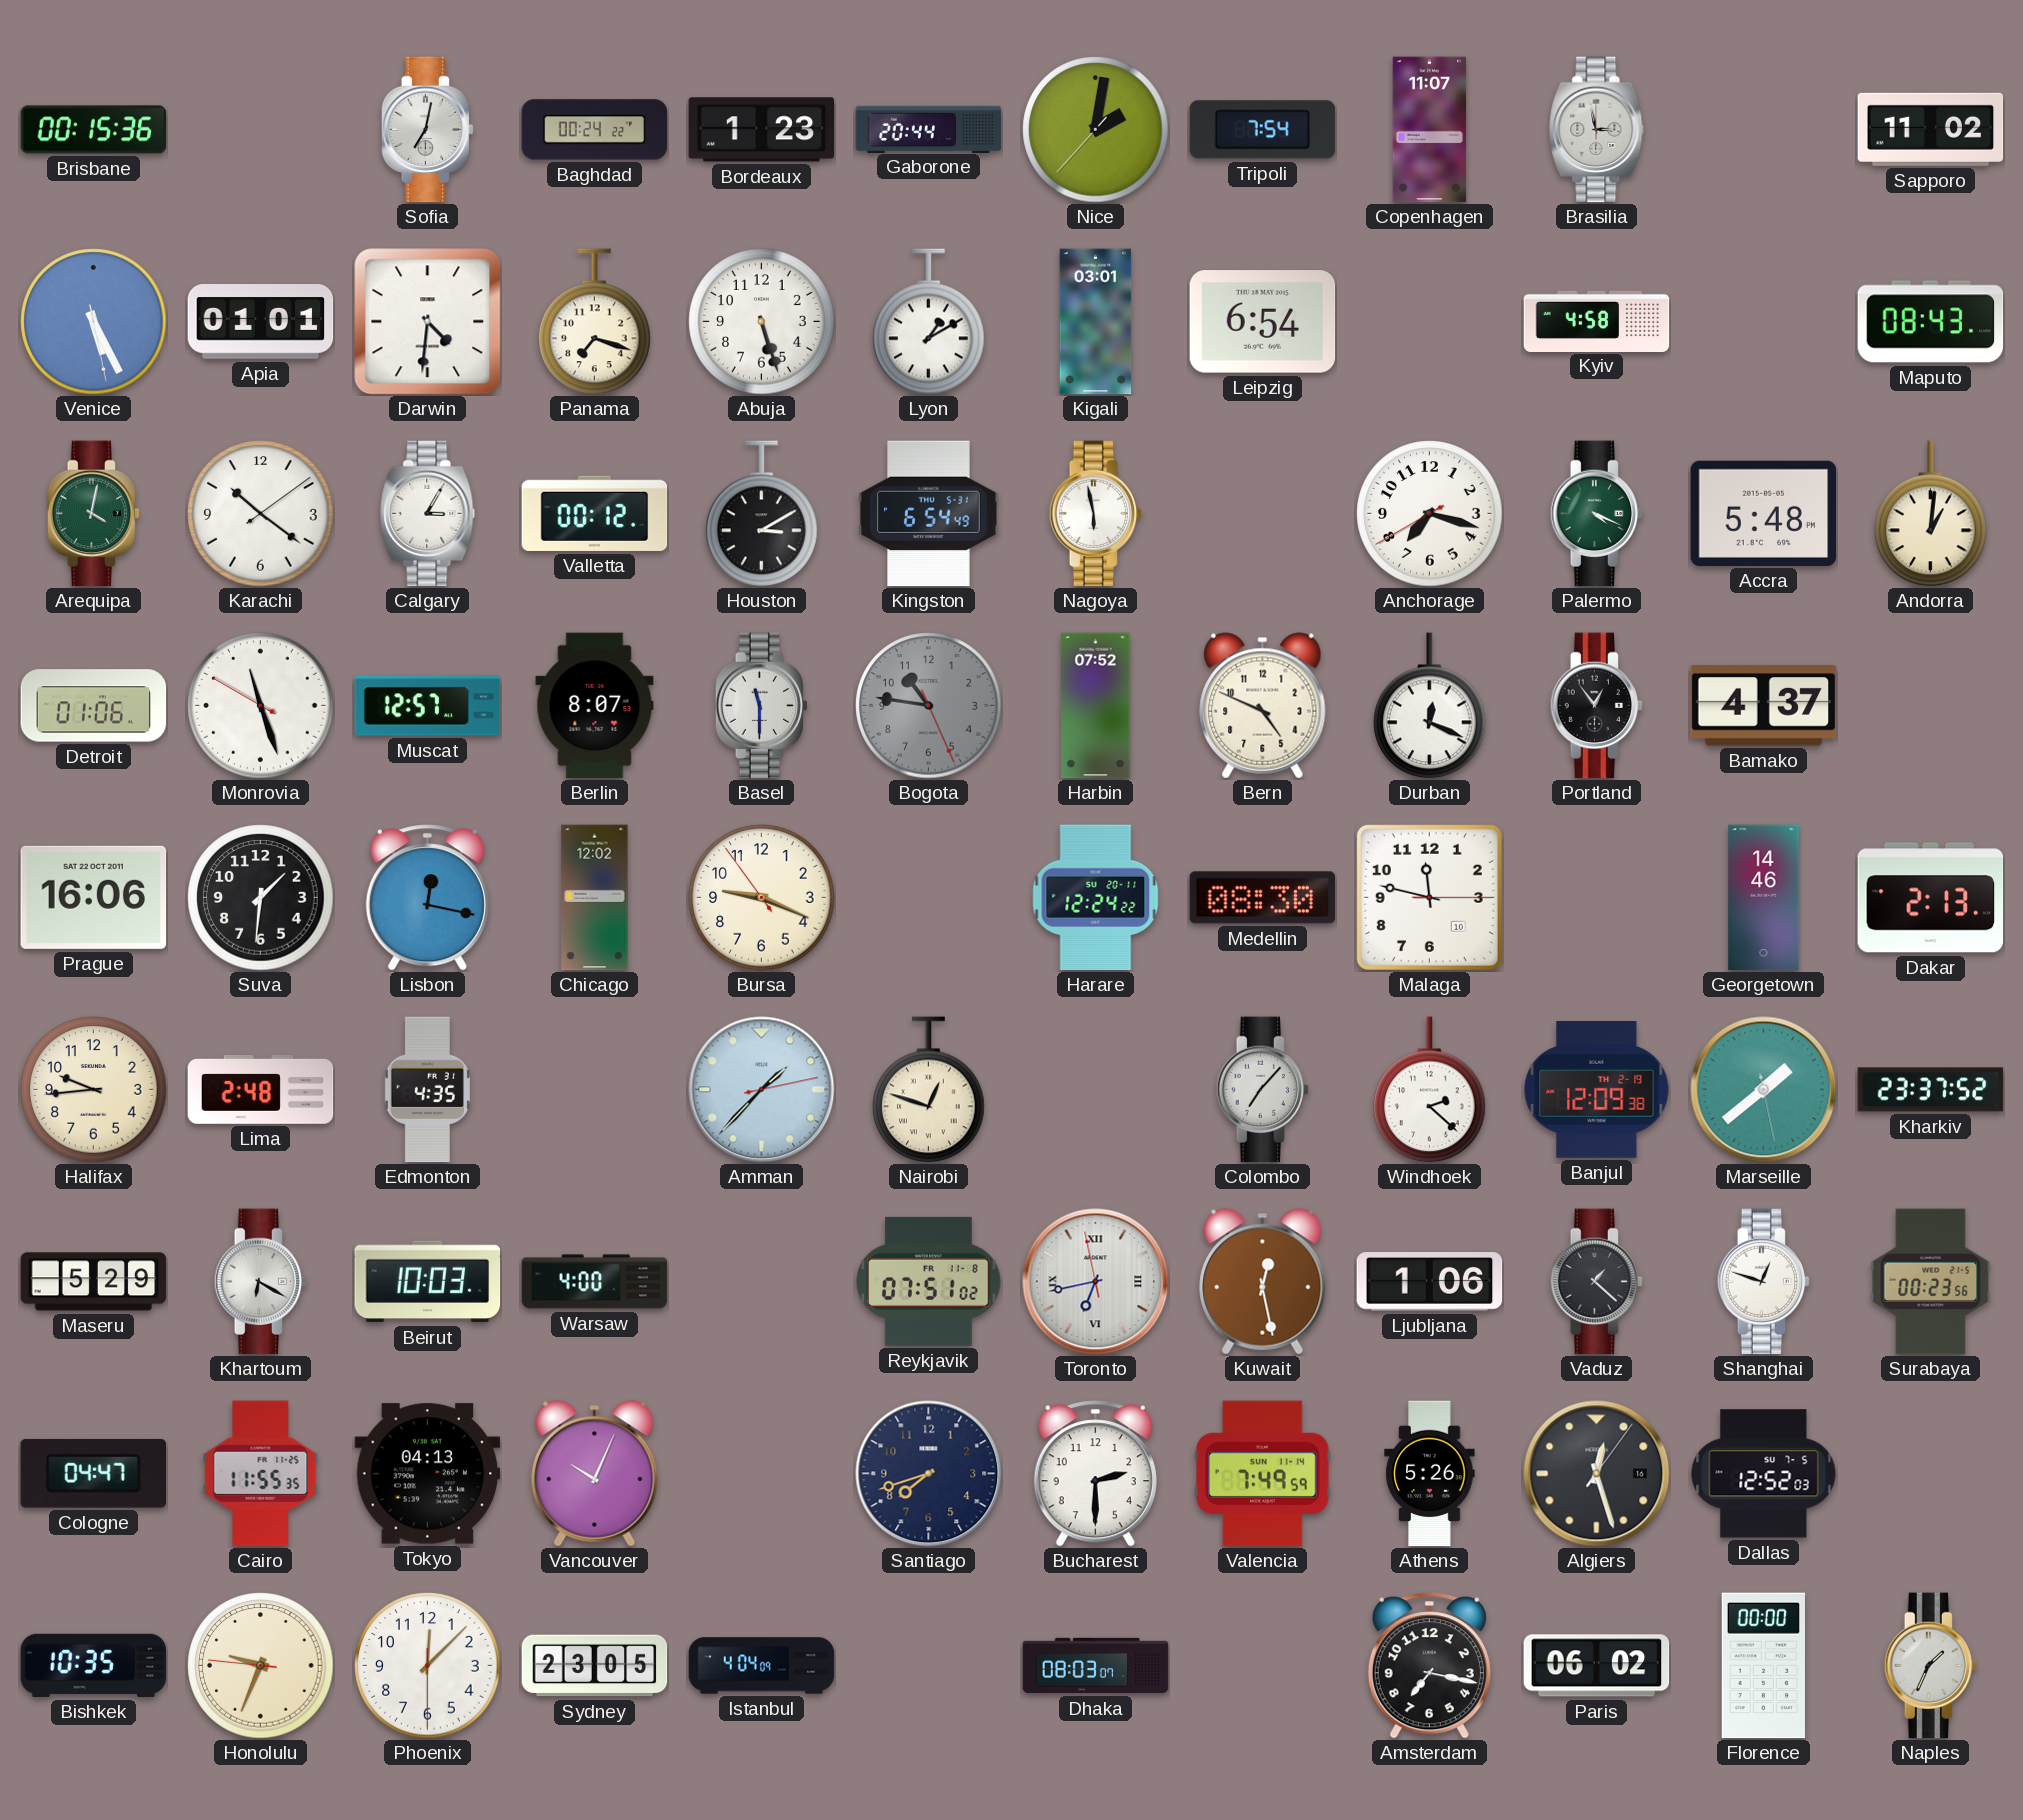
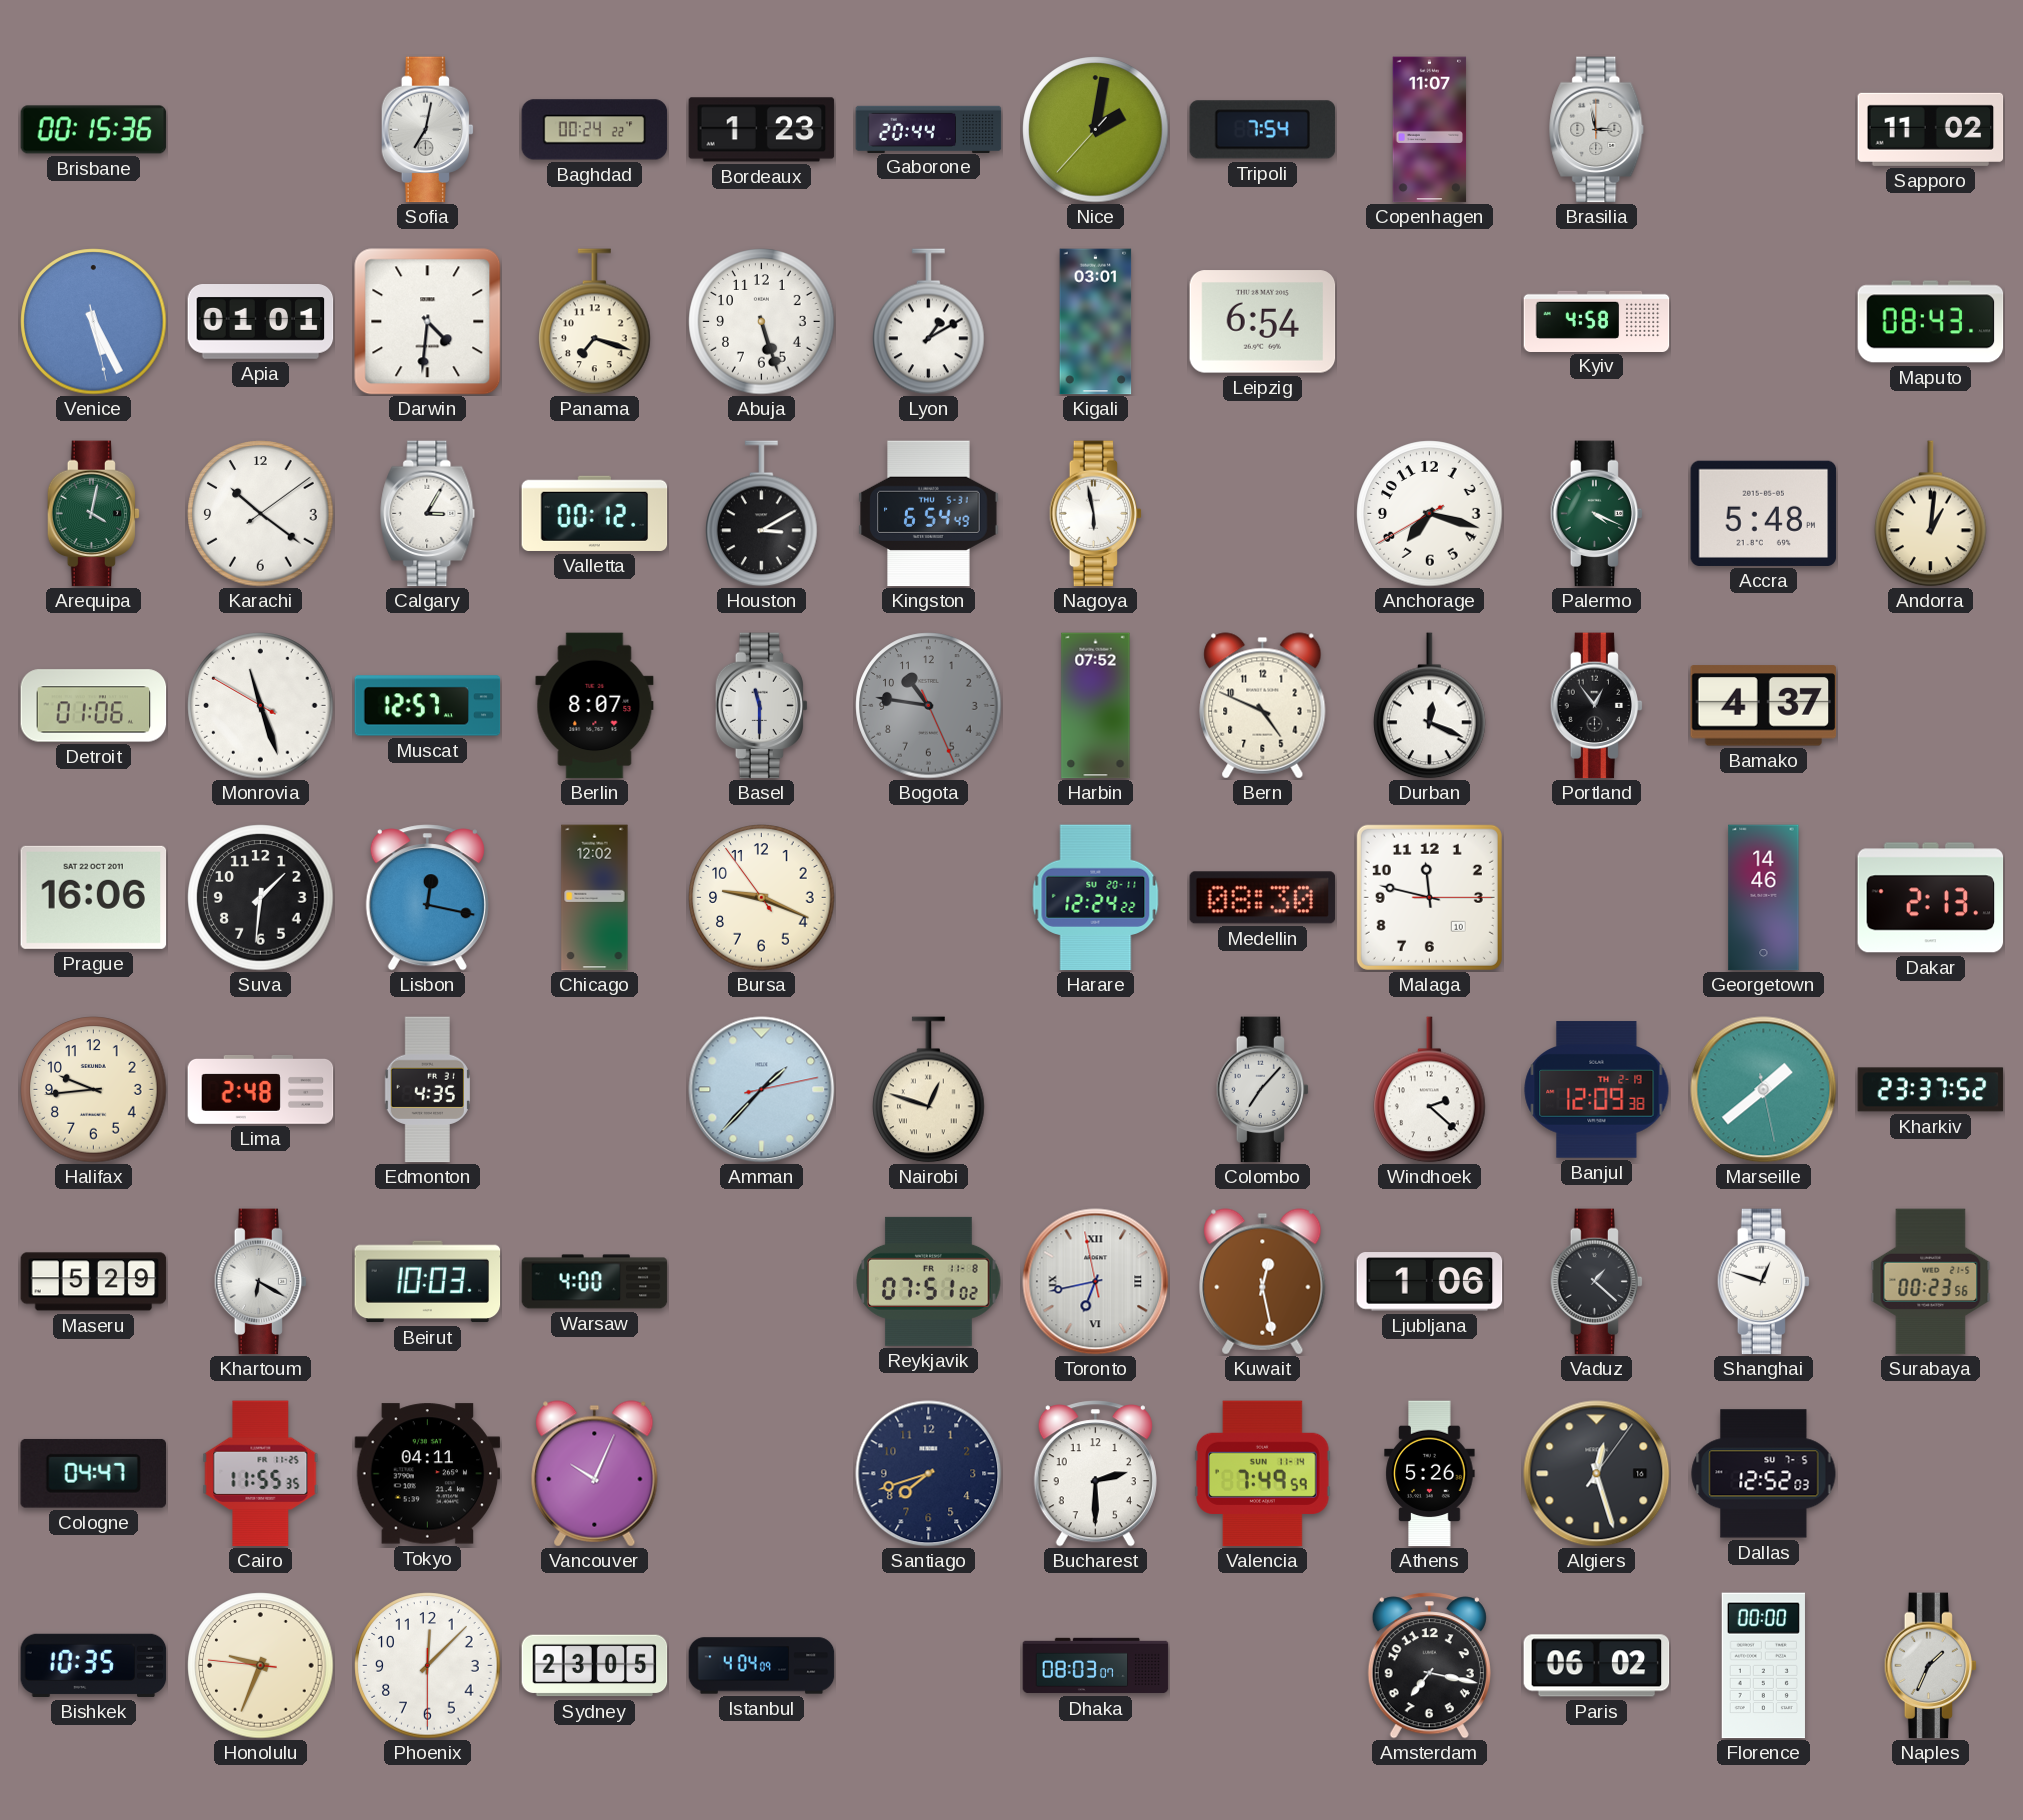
Tokyo: 04:13 -> 04:11 (428, 1474)
